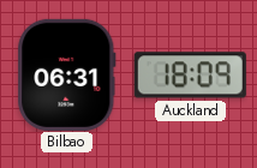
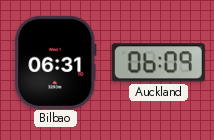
Auckland: 18:09 -> 06:09 (158, 63)
